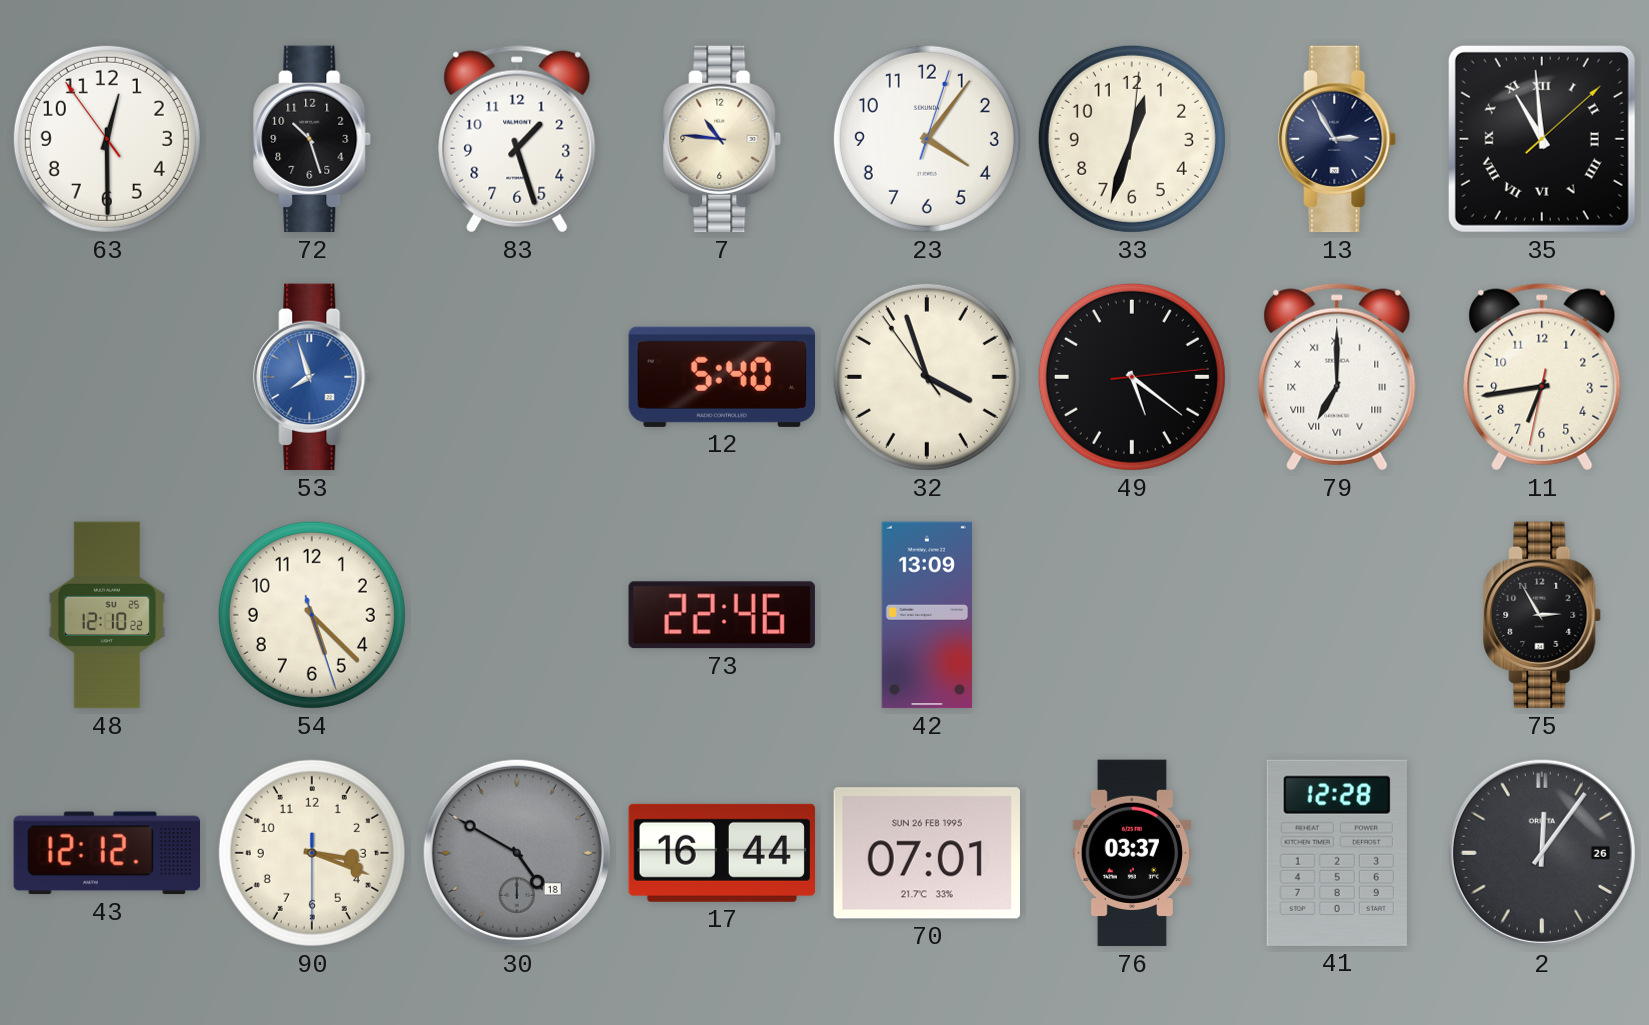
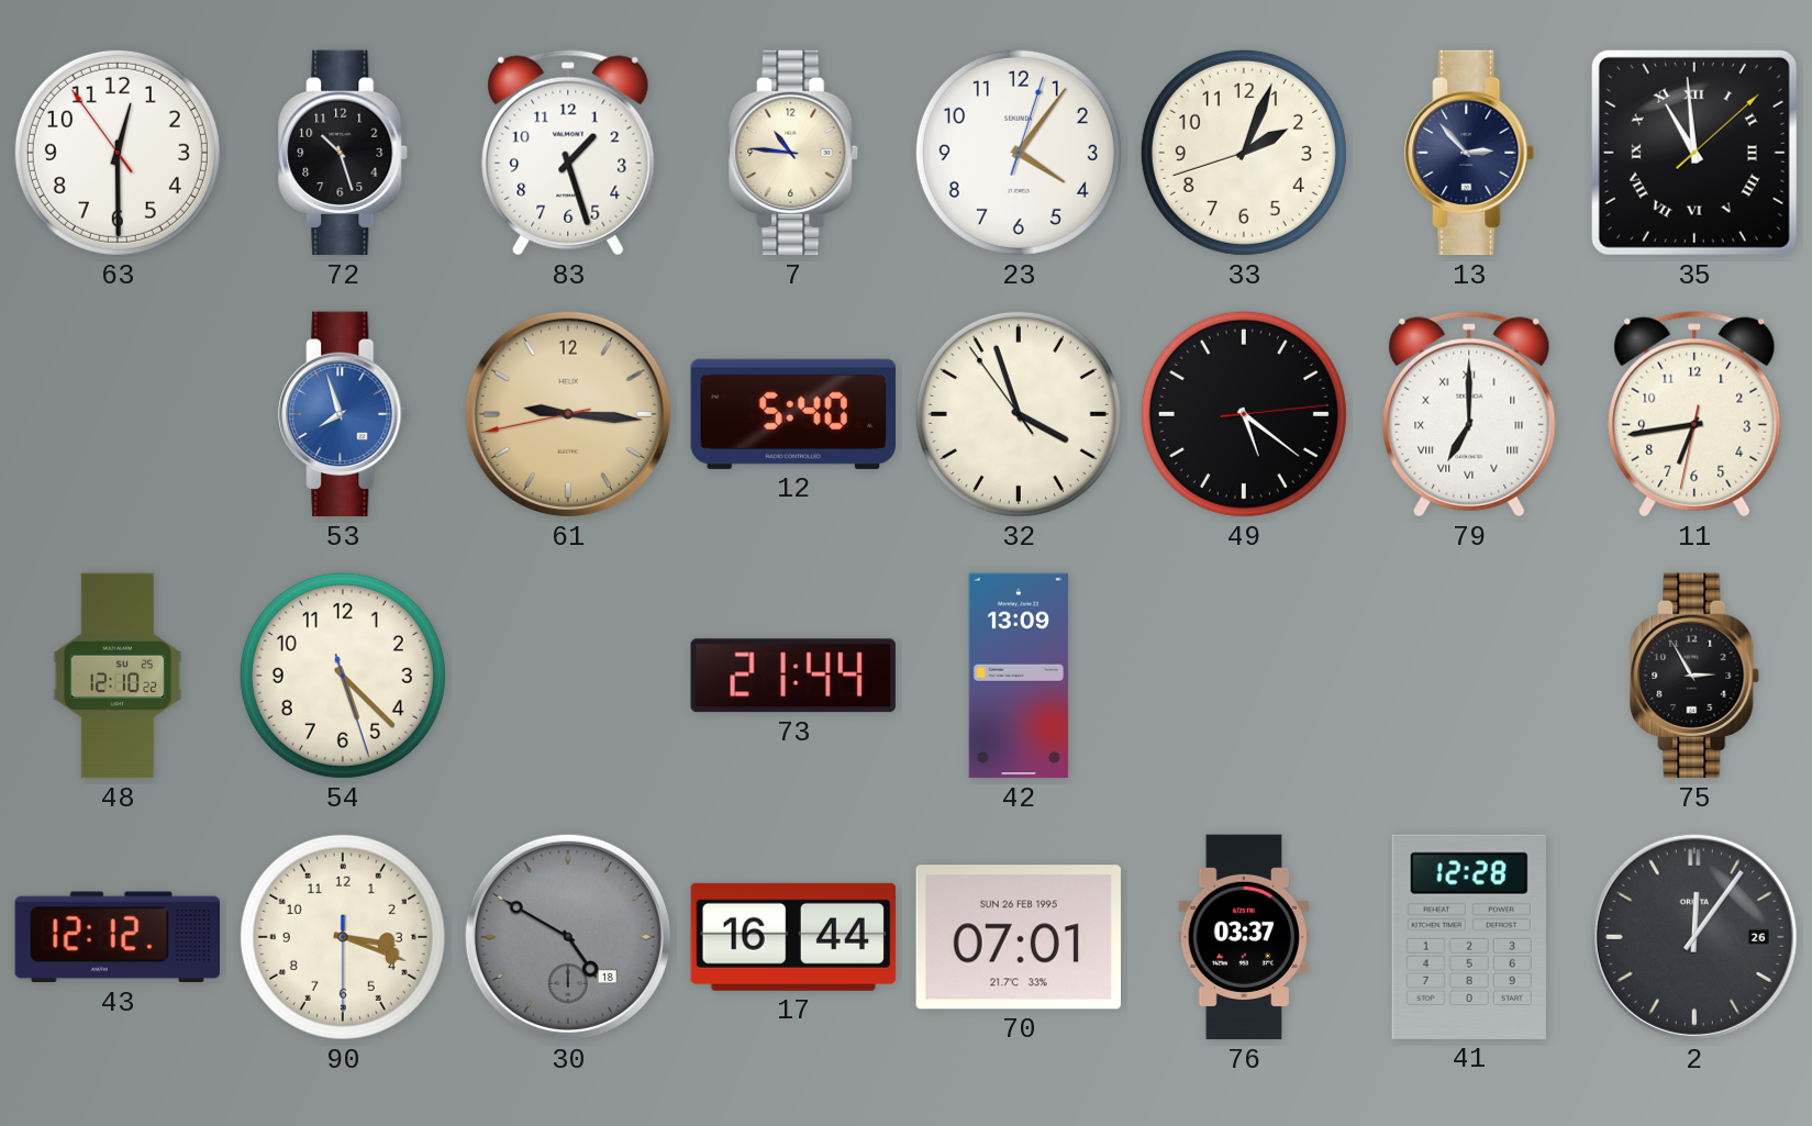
33: 12:33 -> 2:03 (1244, 153)
13: 2:55 -> 2:53 (1470, 153)
61: none -> 9:15 (568, 414)
73: 22:46 -> 21:44 (793, 676)
